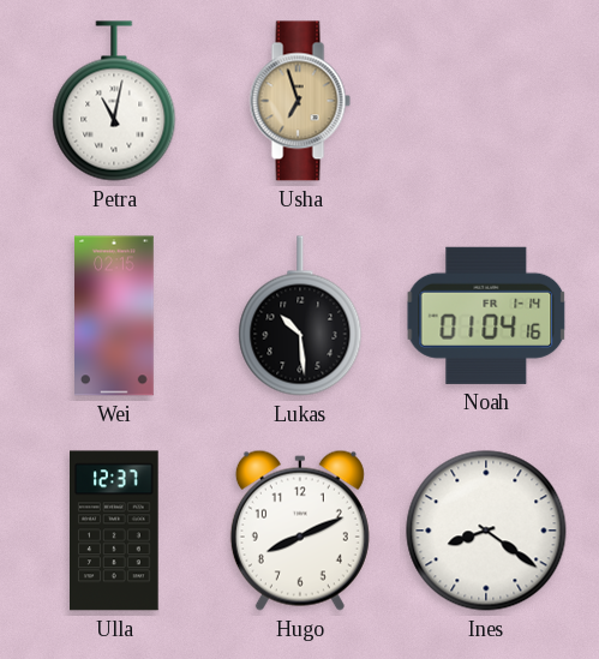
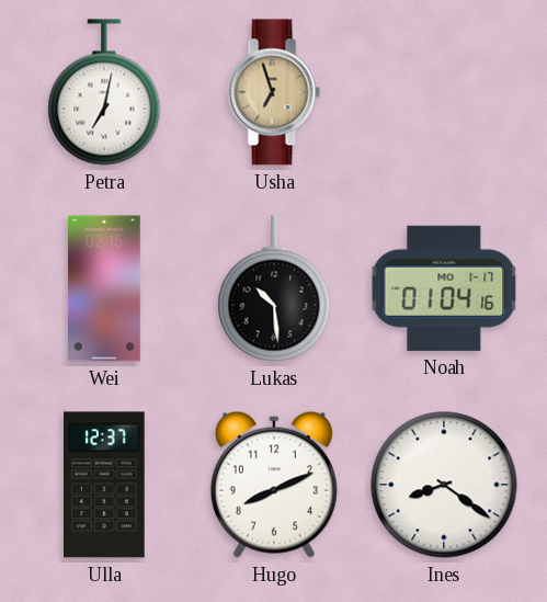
Petra: 11:02 -> 7:02 (104, 92)
Noah date: FR 1-14 -> MO 1-17 (444, 288)
